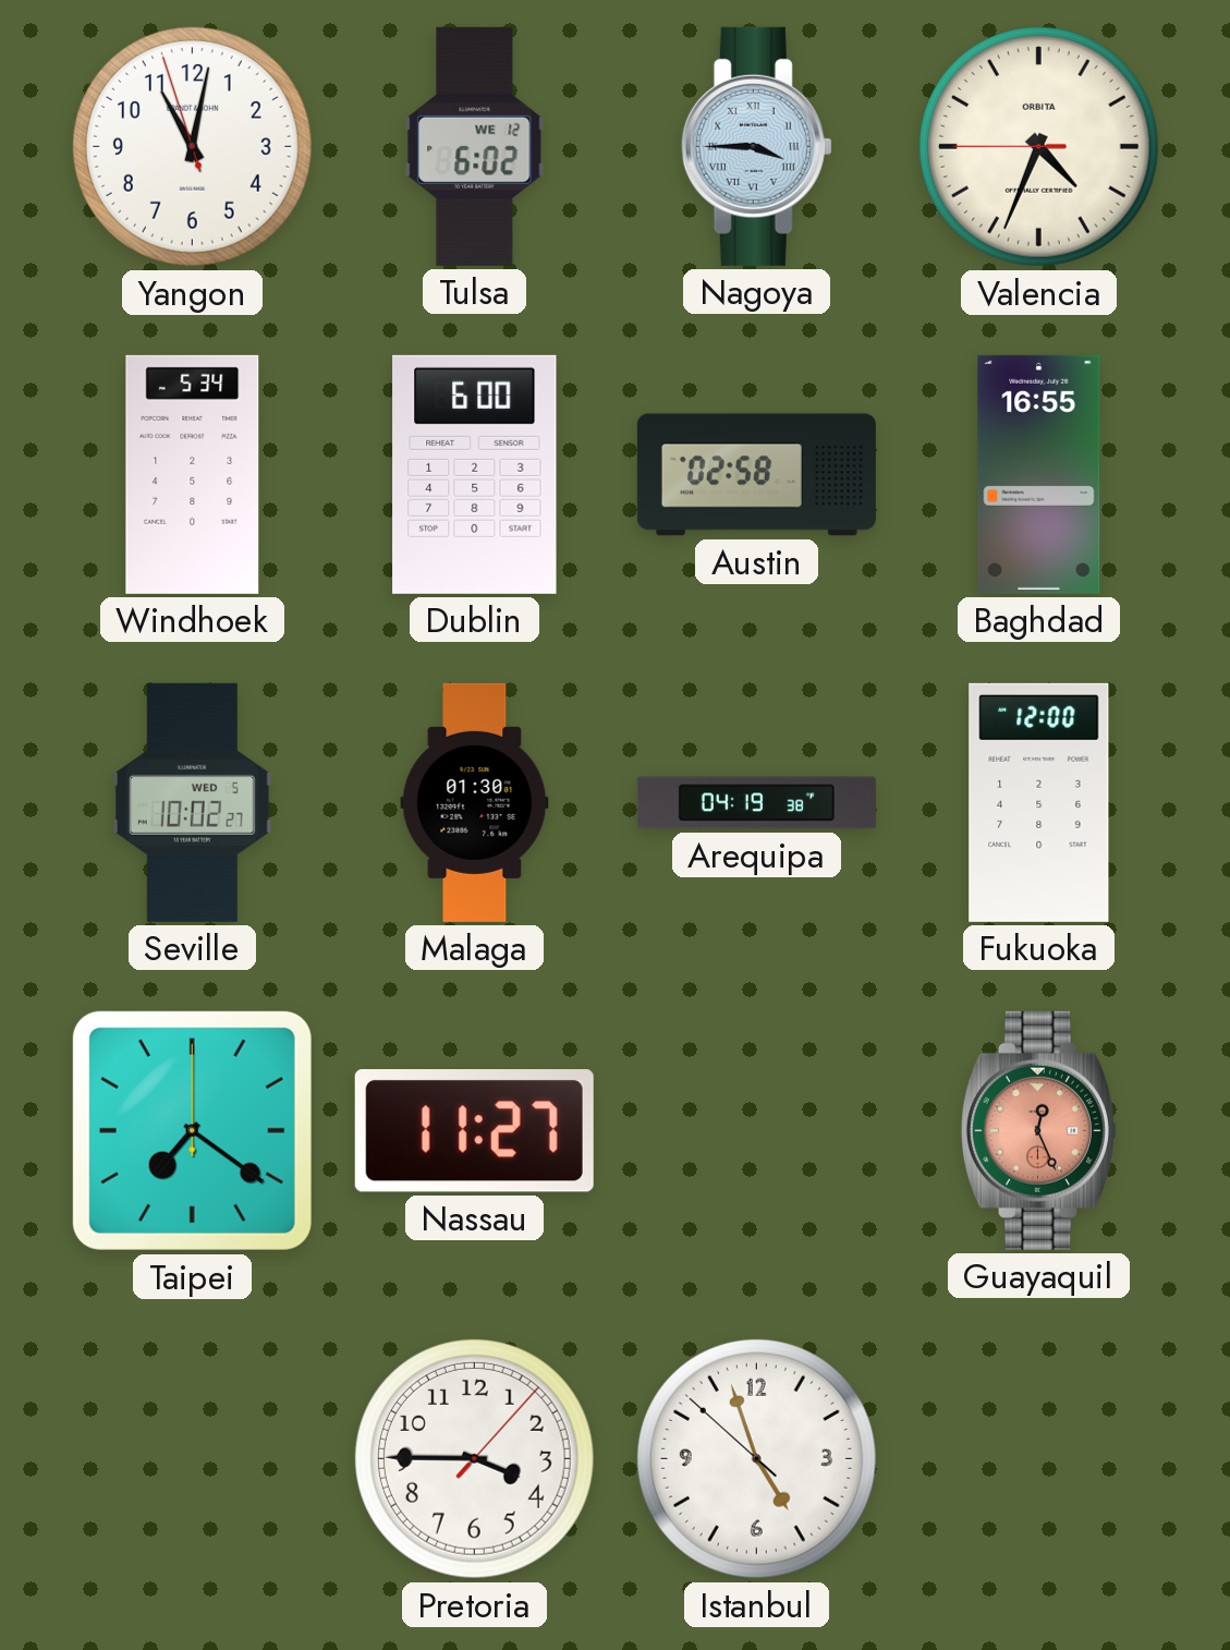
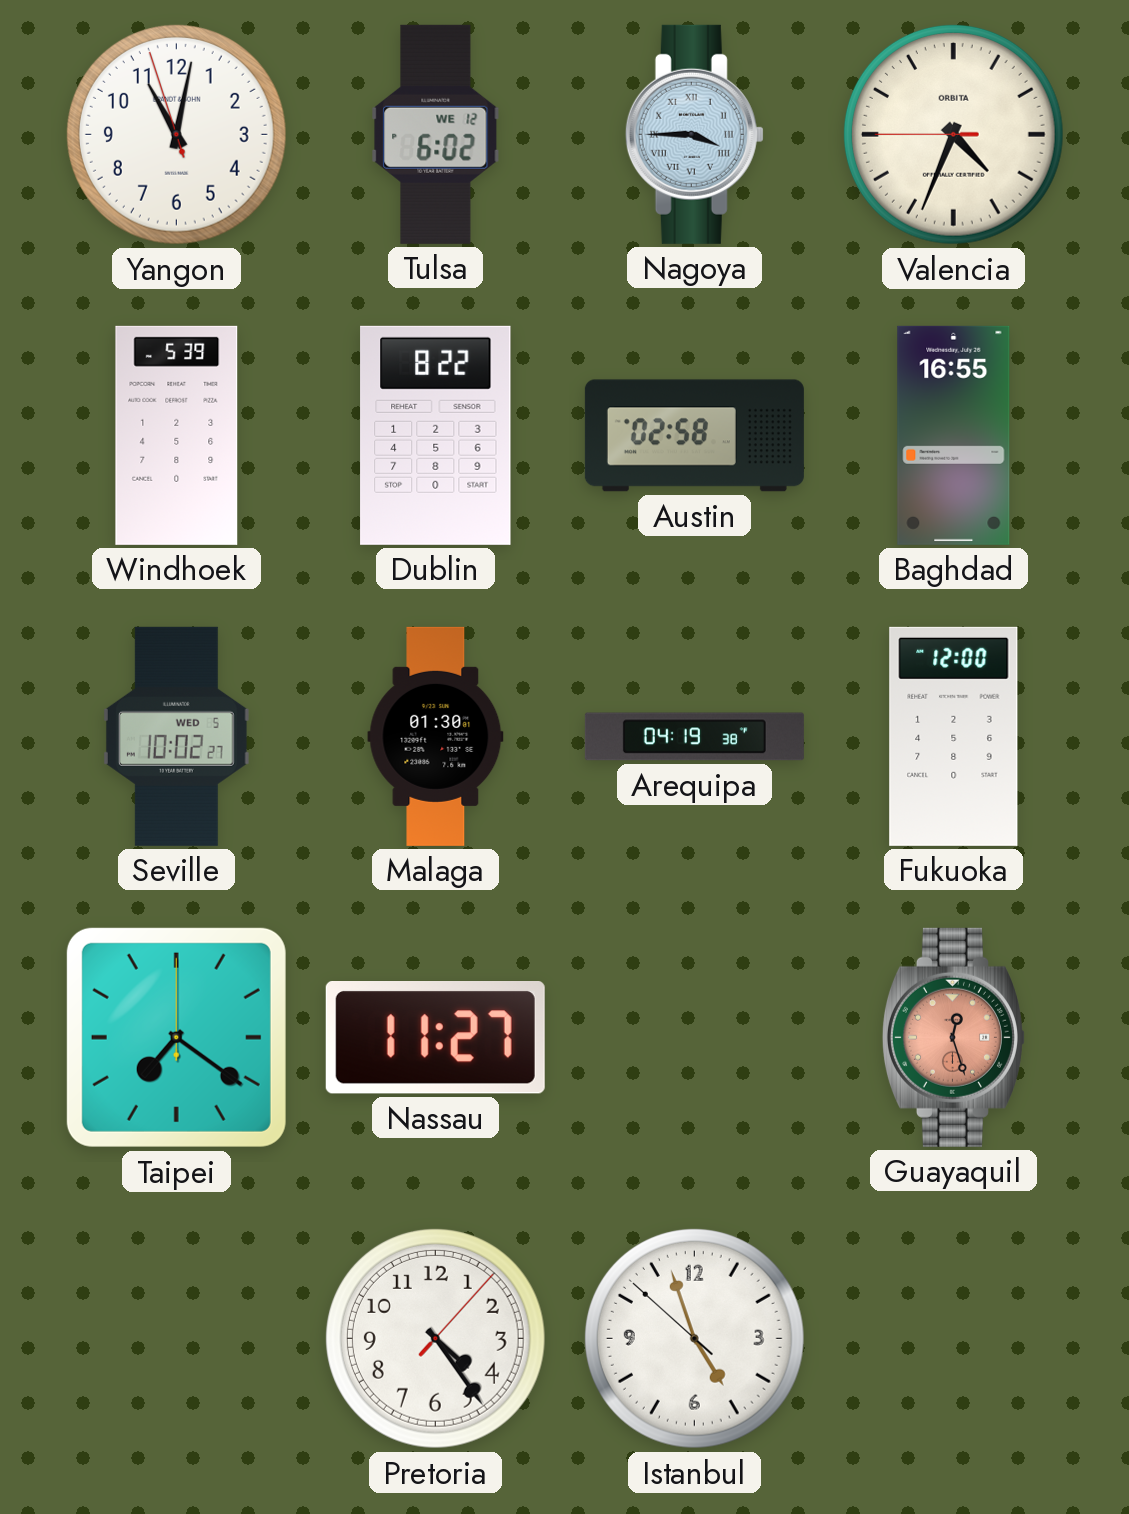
Windhoek: 5:34 -> 5:39 (177, 435)
Dublin: 6:00 -> 8:22 (436, 435)
Guayaquil: 12:26 -> 12:27 (953, 1037)
Pretoria: 3:45 -> 4:24 (435, 1338)
